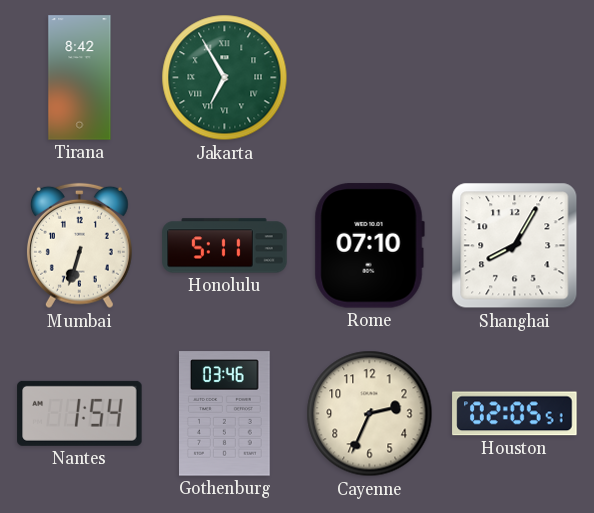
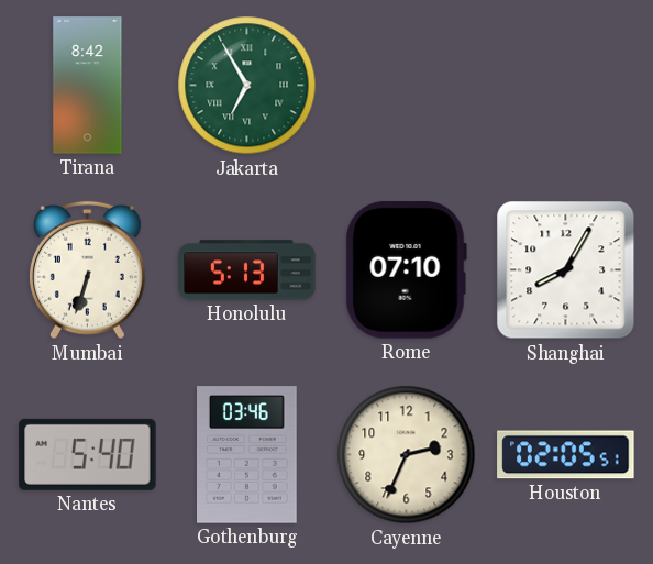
Honolulu: 5:11 -> 5:13 (247, 270)
Nantes: 1:54 -> 5:40 (88, 454)
